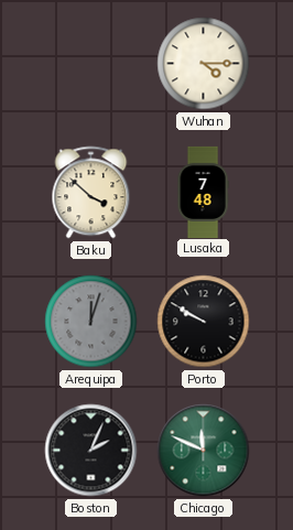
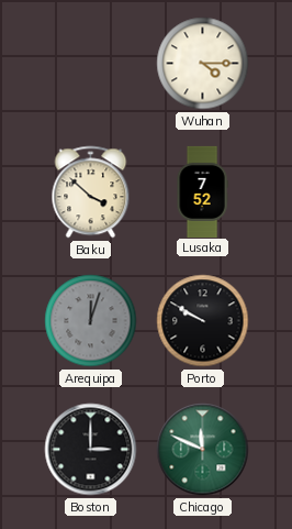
Lusaka: 7:48 -> 7:52 (202, 191)
Boston: 2:04 -> 3:00 (91, 450)
